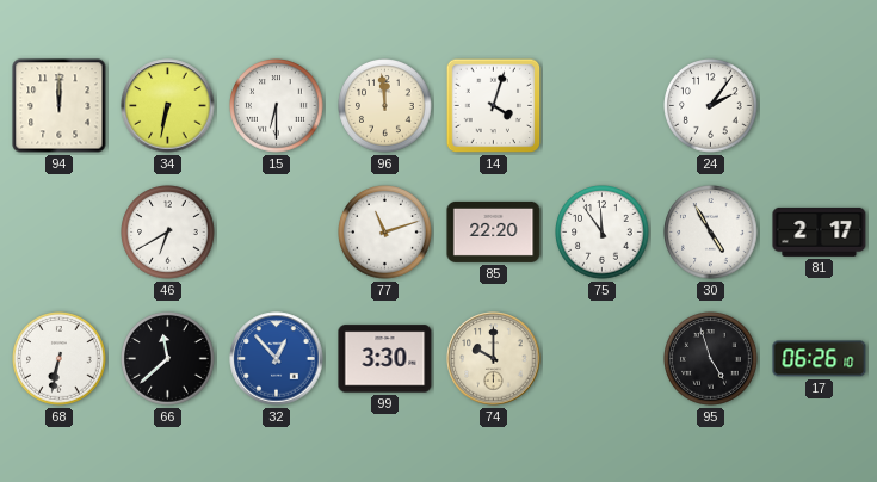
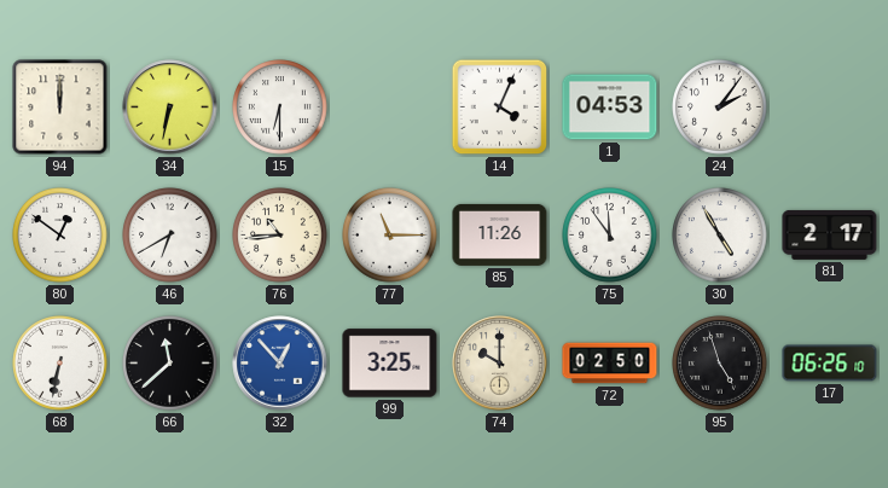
96: 11:59 -> none (385, 106)
14: 4:03 -> 4:04 (500, 108)
1: none -> 04:53 (610, 108)
80: none -> 12:51 (60, 236)
76: none -> 10:44 (280, 236)
77: 11:12 -> 11:15 (390, 236)
85: 22:20 -> 11:26 (500, 234)
99: 3:30 -> 3:25 (390, 364)
72: none -> 02:50 (610, 364)
